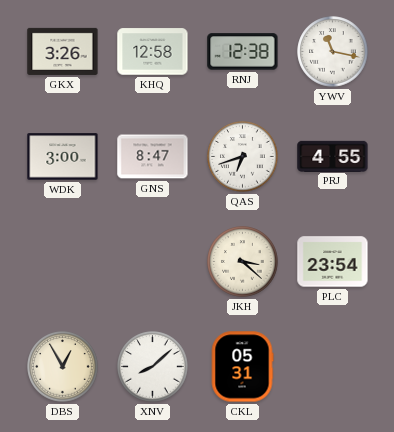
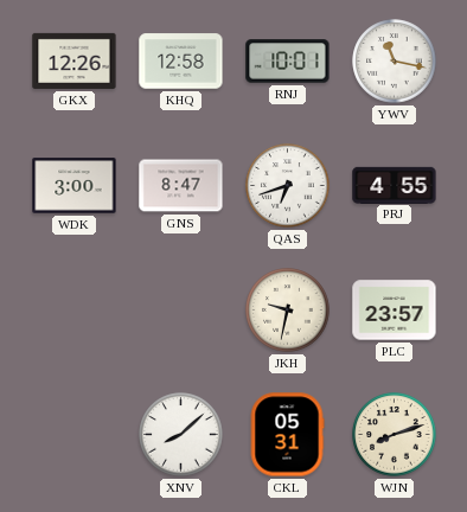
GKX: 3:26 -> 12:26 (75, 60)
RNJ: 12:38 -> 10:01 (288, 62)
JKH: 3:22 -> 9:32 (288, 311)
PLC: 23:54 -> 23:57 (395, 311)
DBS: 12:55 -> none (63, 367)
WJN: none -> 8:12 (395, 435)
